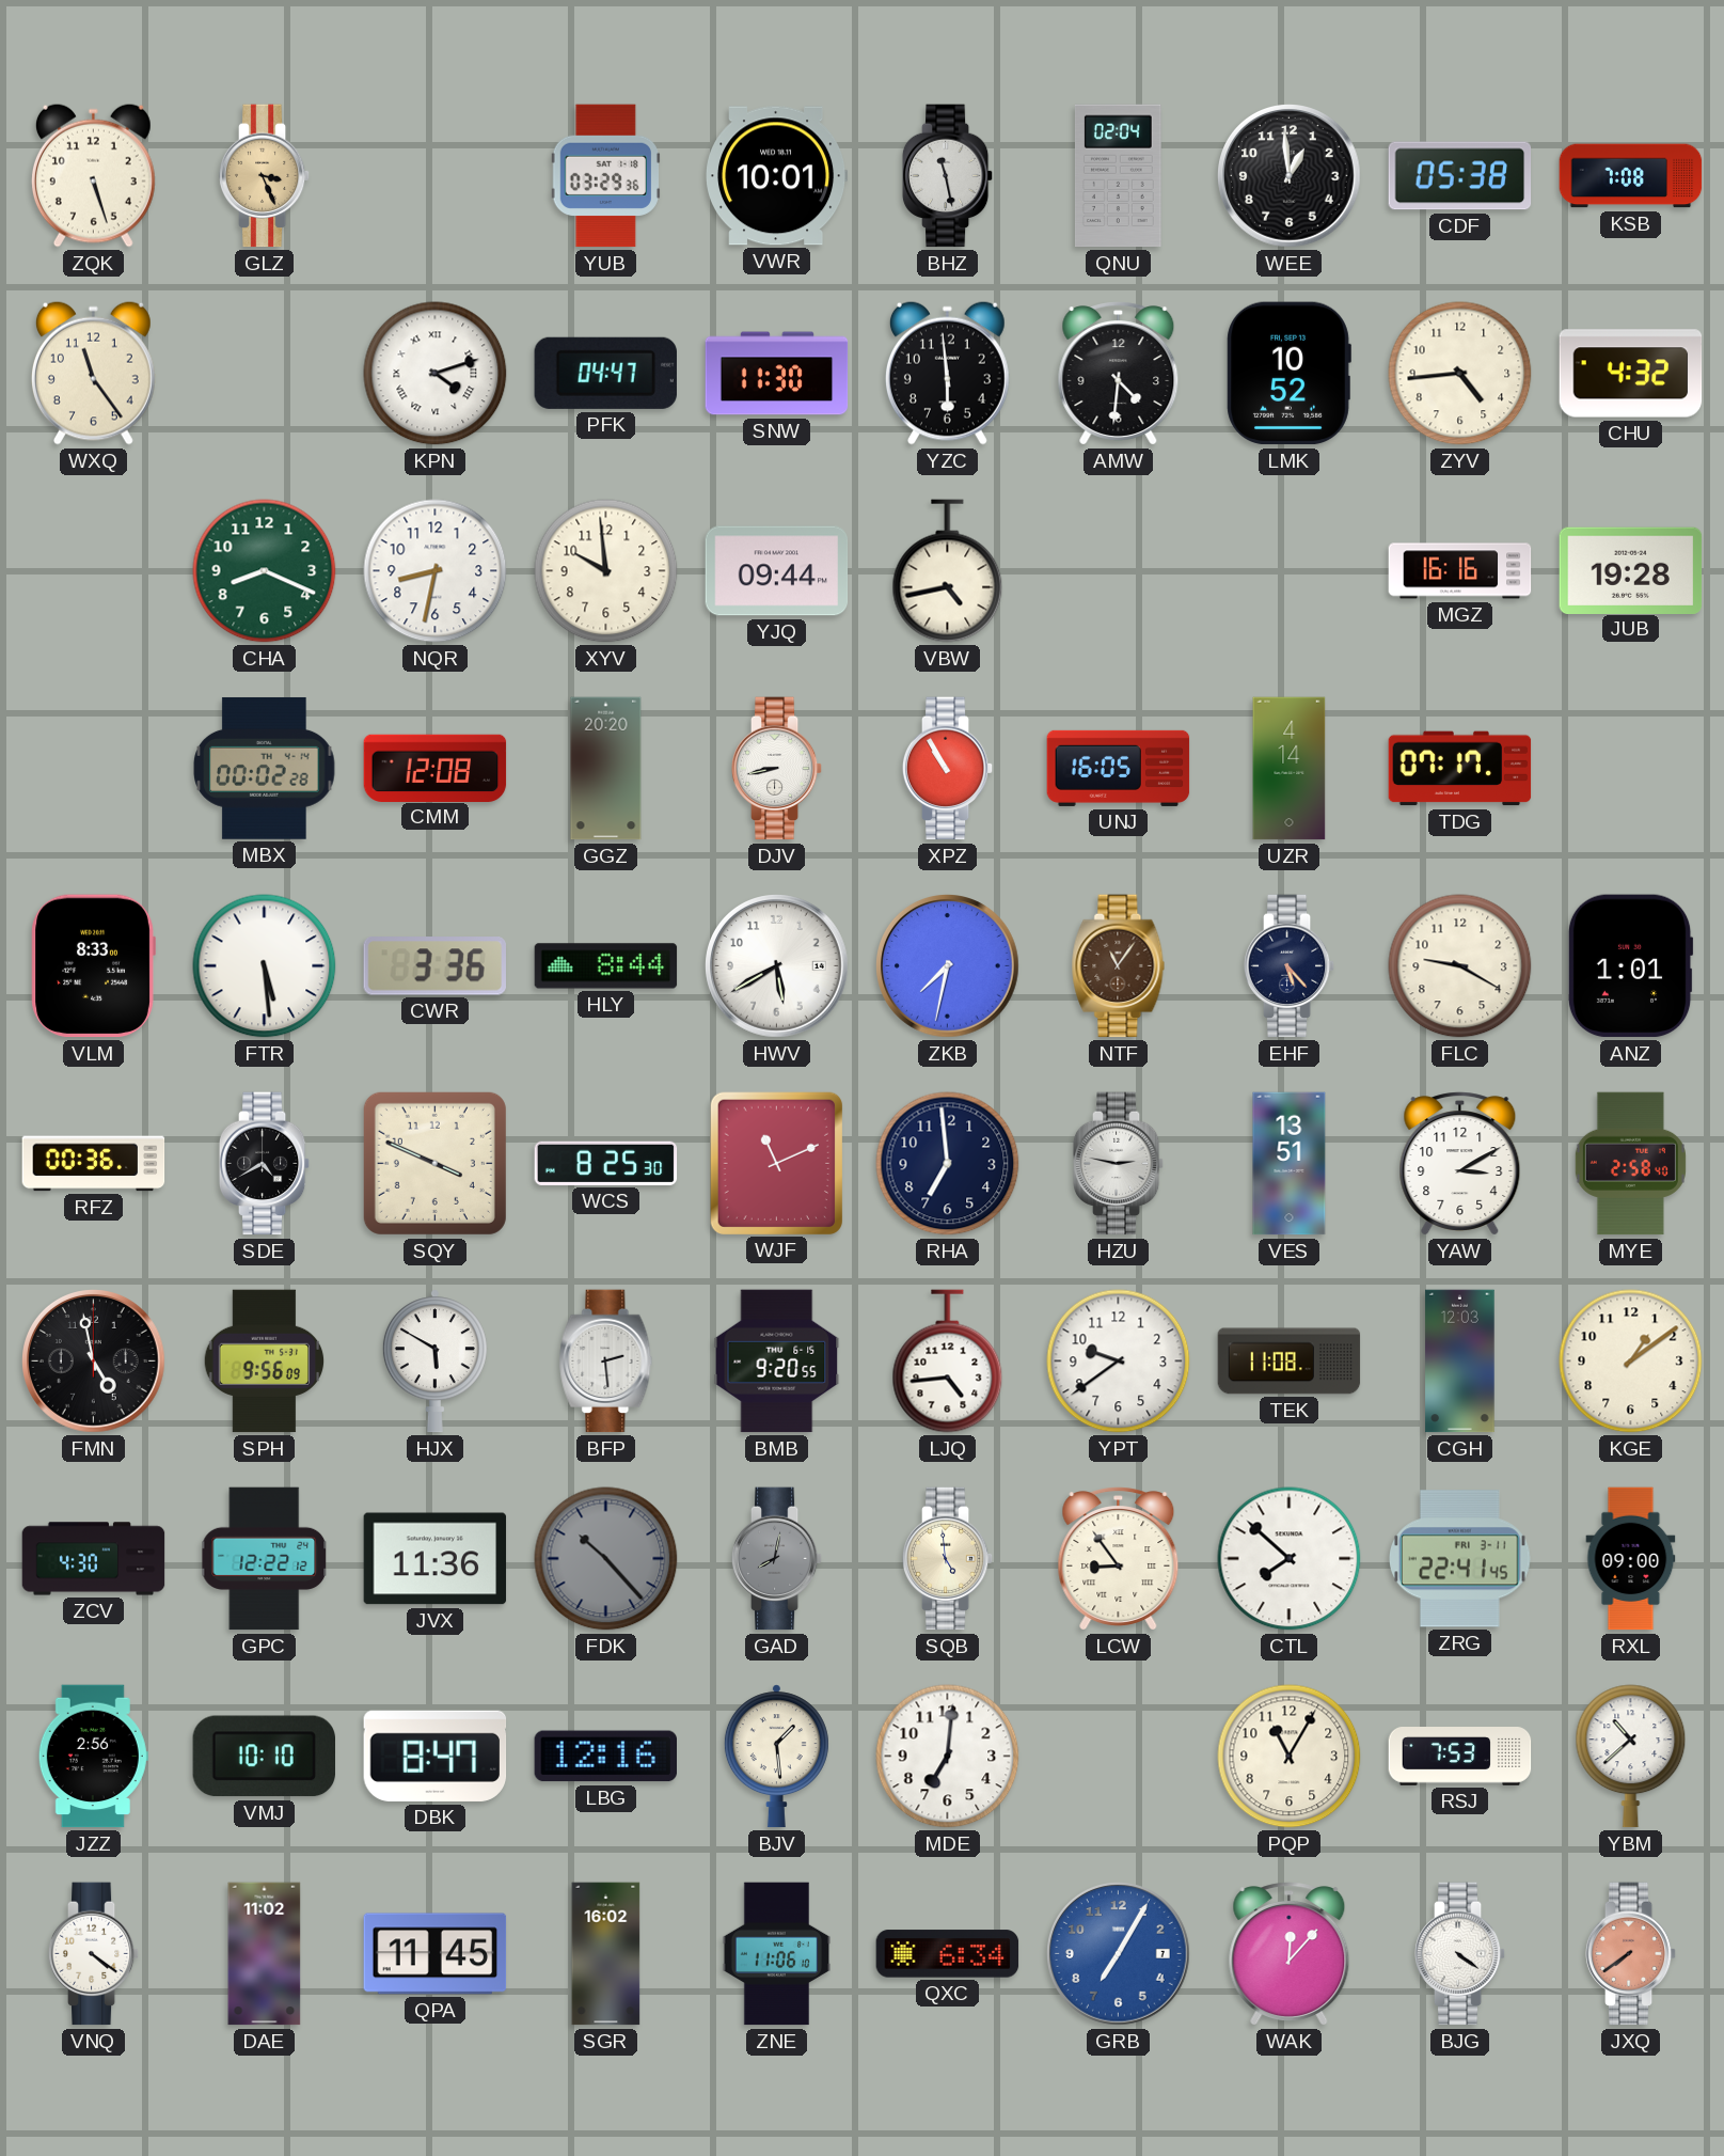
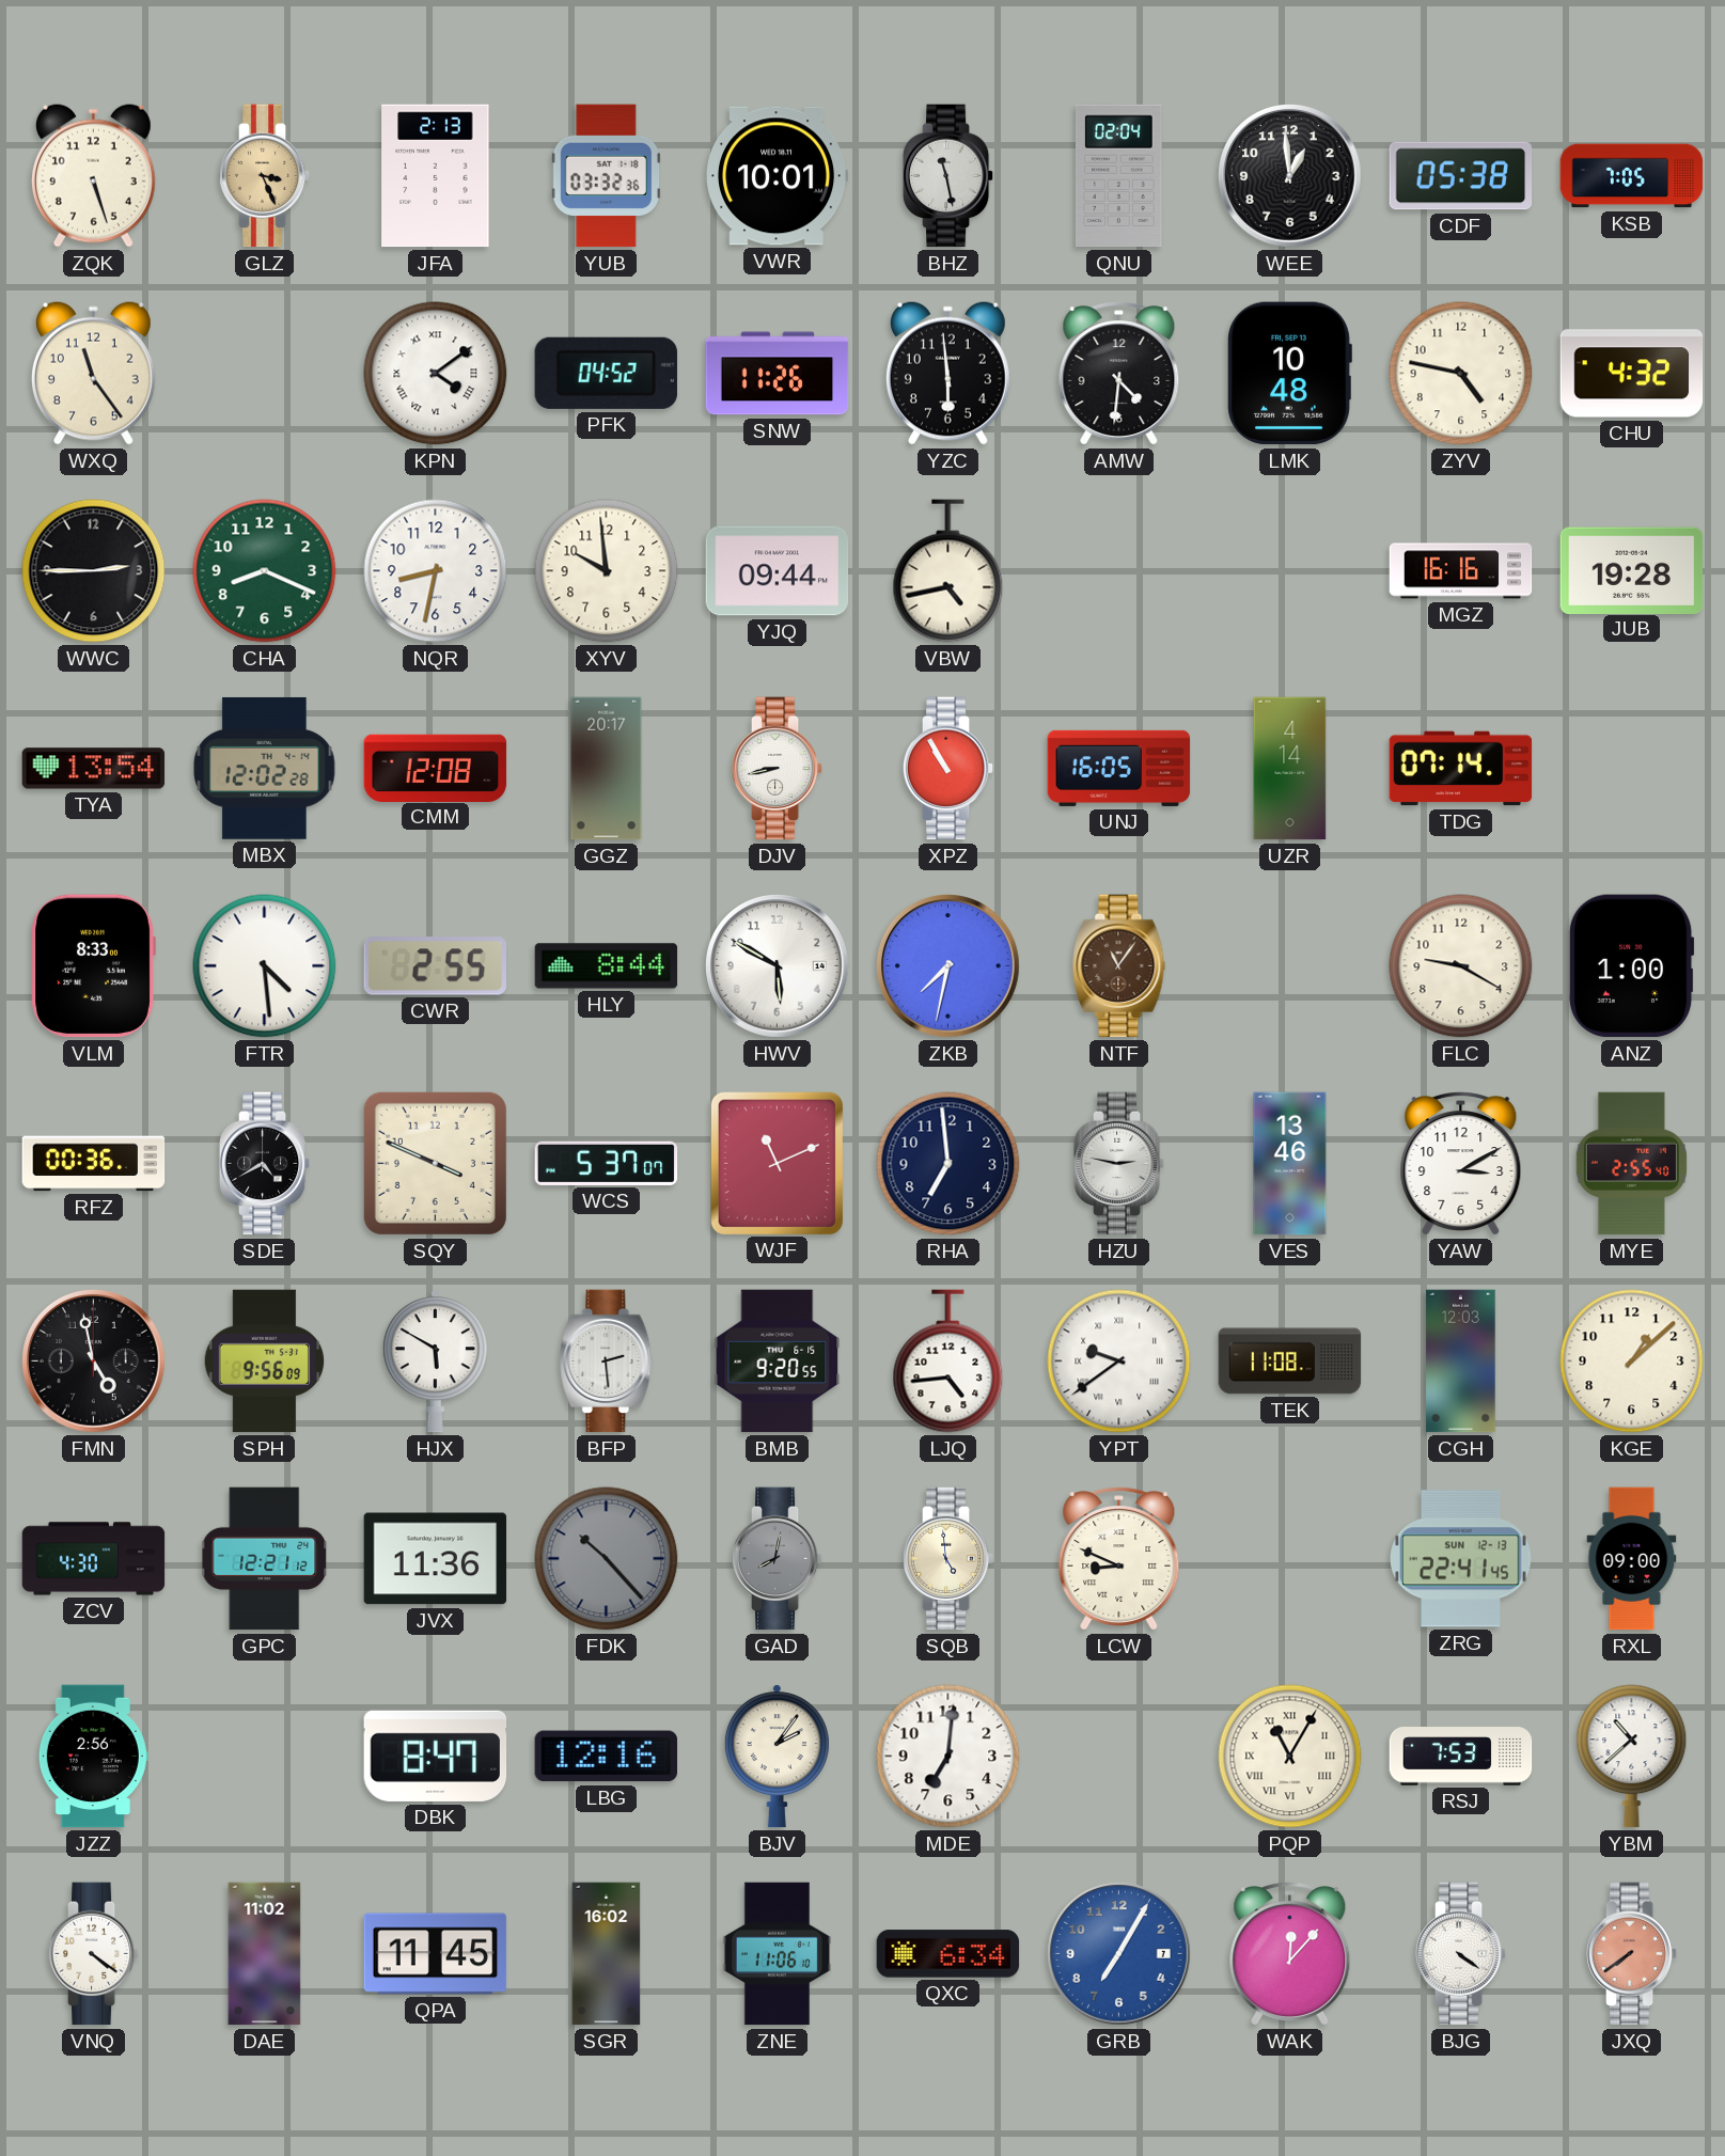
JFA: none -> 2:13 (436, 176)
YUB: 03:29 -> 03:32 (606, 176)
KSB: 7:08 -> 7:05 (1632, 176)
KPN: 4:12 -> 4:09 (436, 374)
PFK: 04:47 -> 04:52 (606, 373)
SNW: 11:30 -> 11:26 (778, 374)
LMK: 10:52 -> 10:48 (1289, 374)
ZYV: 4:44 -> 4:47 (1461, 374)
WWC: none -> 2:45 (94, 571)
TYA: none -> 13:54 (94, 769)
MBX: 00:02 -> 12:02 (265, 768)
GGZ: 20:20 -> 20:17 (607, 769)
TDG: 07:17 -> 07:14 (1461, 769)
FTR: 5:29 -> 4:29 (265, 966)
CWR: 3:36 -> 2:55 (435, 966)
HWV: 5:40 -> 5:50 (778, 966)
EHF: 5:23 -> none (1290, 966)
ANZ: 1:01 -> 1:00 (1631, 966)
WCS: 8:25 -> 5:37 (607, 1163)
VES: 13:51 -> 13:46 (1290, 1164)
MYE: 2:58 -> 2:55 (1631, 1164)
YPT numerals: Arabic -> Roman (1119, 1362)
KGE: 1:09 -> 1:08 (1632, 1362)
GPC: 12:22 -> 12:21 (265, 1559)
LCW: 8:54 -> 8:49 (1119, 1559)
CTL: 7:52 -> none (1290, 1559)
ZRG date: FRI 3-11 -> SUN 12-13 (1461, 1559)
VMJ: 10:10 -> none (264, 1757)
BJV: 1:29 -> 2:06 (777, 1757)
PQP numerals: Arabic -> Roman (1290, 1757)
